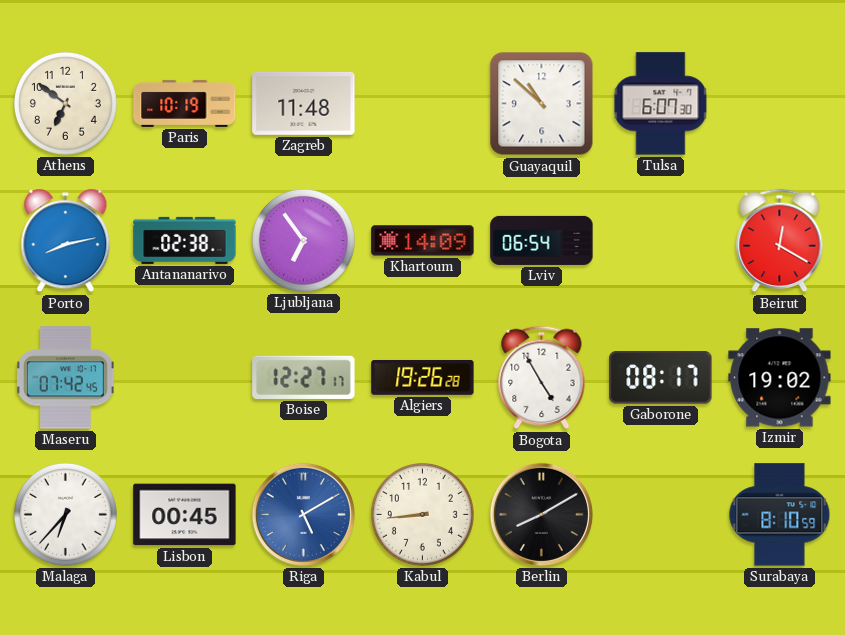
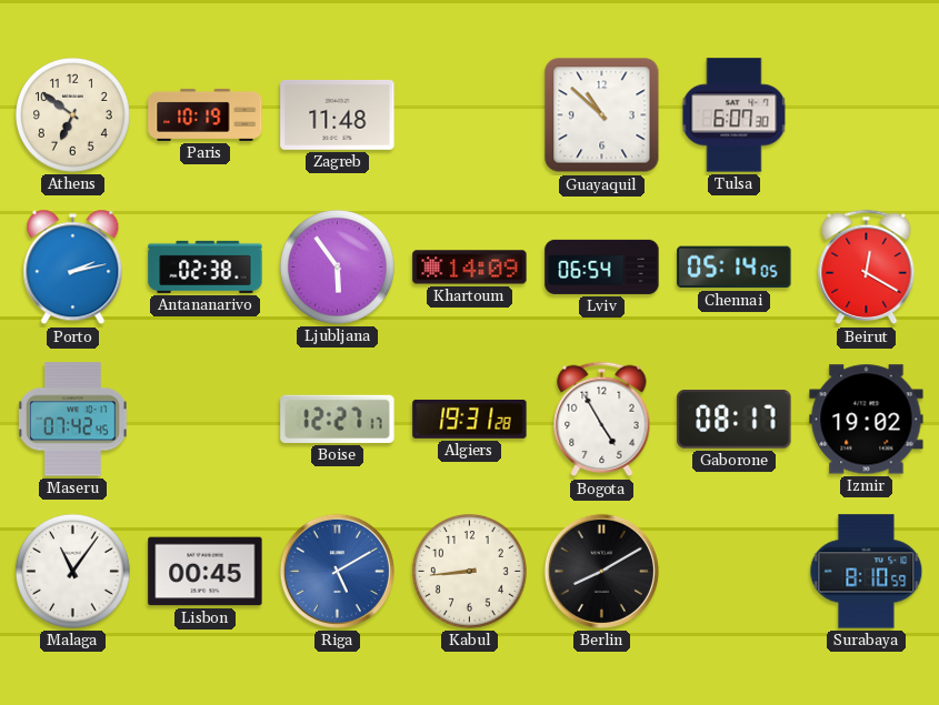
Porto: 8:13 -> 2:13 (73, 268)
Ljubljana: 6:54 -> 5:54 (338, 268)
Chennai: none -> 05:14 (735, 268)
Algiers: 19:26 -> 19:31 (470, 420)
Malaga: 6:37 -> 11:06 (73, 572)
